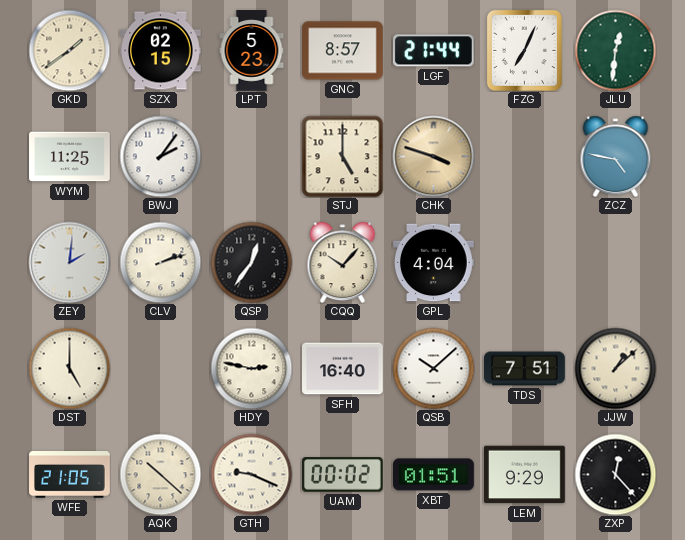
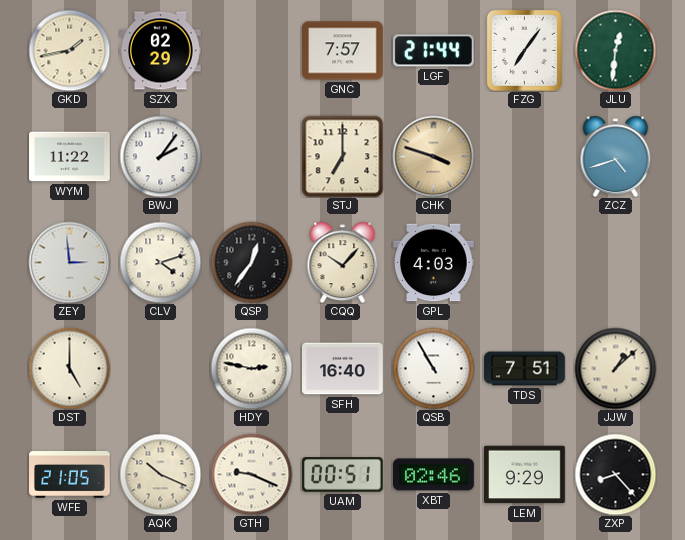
GKD: 1:39 -> 1:43 (69, 50)
SZX: 02:15 -> 02:29 (161, 51)
LPT: 5:23 -> none (252, 51)
GNC: 8:57 -> 7:57 (343, 51)
FZG: 7:04 -> 7:06 (524, 50)
WYM: 11:25 -> 11:22 (70, 157)
STJ: 5:00 -> 7:00 (342, 156)
ZCZ: 4:47 -> 4:42 (616, 156)
ZEY: 2:01 -> 2:59 (69, 262)
CLV: 2:12 -> 4:12 (160, 262)
GPL: 4:04 -> 4:03 (434, 263)
QSB: 10:08 -> 10:55 (433, 368)
AQK: 10:22 -> 10:19 (160, 474)
UAM: 00:02 -> 00:51 (343, 475)
XBT: 01:51 -> 02:46 (434, 475)
ZXP: 12:23 -> 8:23 (615, 474)
